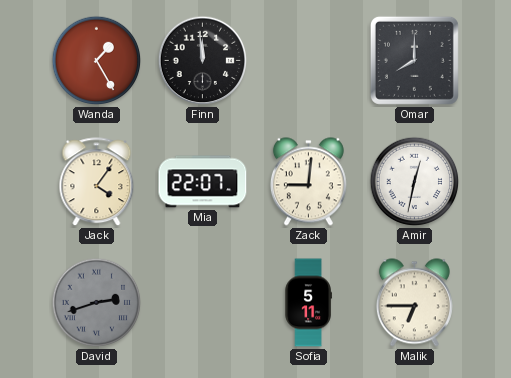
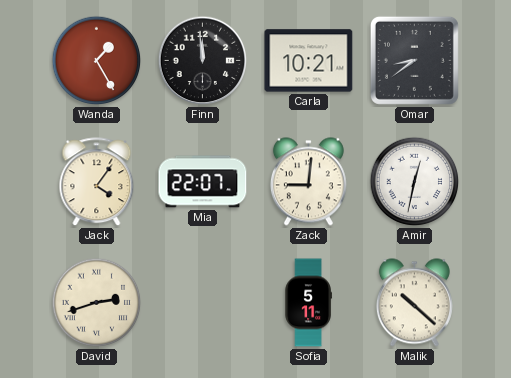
Carla: none -> 10:21 (309, 61)
Omar: 8:00 -> 8:39 (414, 60)
David dial: grey -> cream (97, 303)
Malik: 6:45 -> 10:22 (414, 303)
